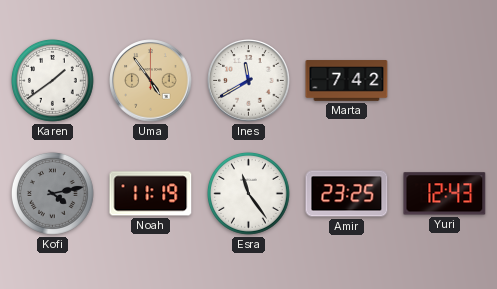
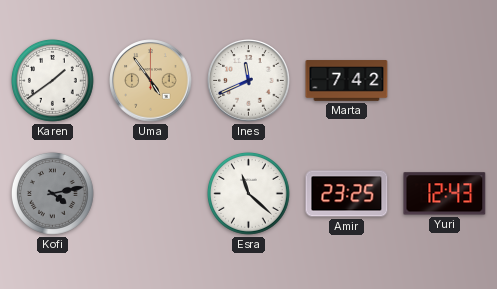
Ines: 11:40 -> 11:41 (249, 81)
Noah: 11:19 -> none (151, 194)
Esra: 11:24 -> 11:22 (248, 193)
